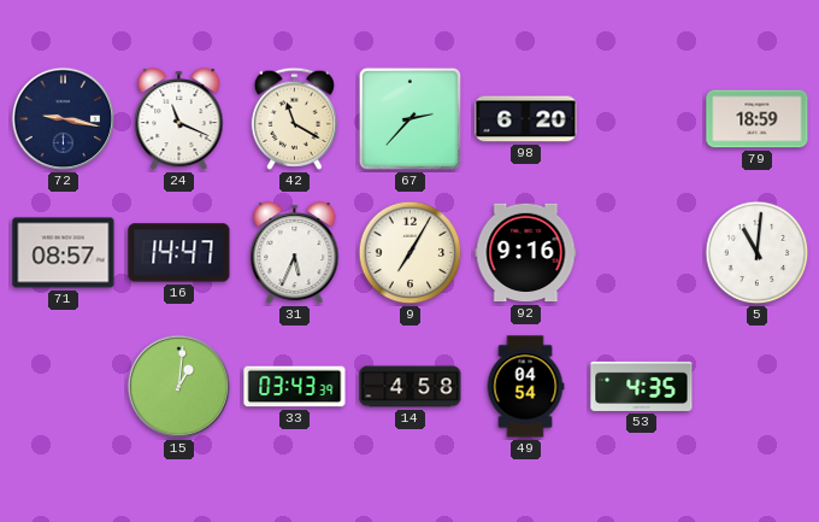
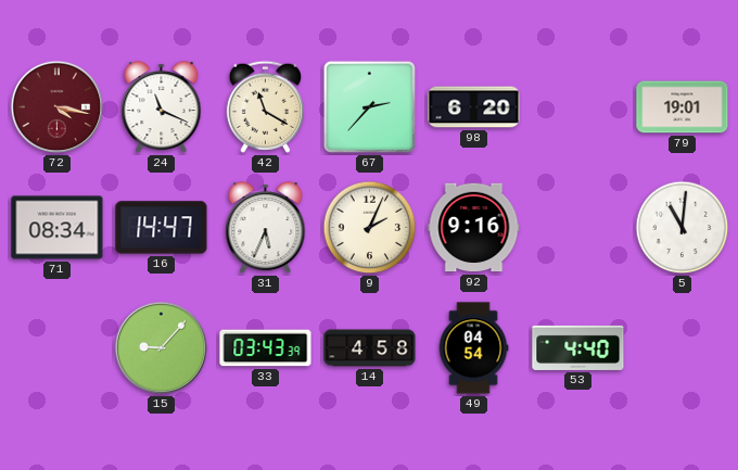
72: 9:17 -> 4:17 (58, 107)
72 dial: navy -> burgundy (58, 107)
79: 18:59 -> 19:01 (683, 107)
71: 08:57 -> 08:34 (58, 228)
9: 7:05 -> 2:04 (370, 228)
15: 1:01 -> 9:07 (162, 348)
53: 4:35 -> 4:40 (578, 347)
